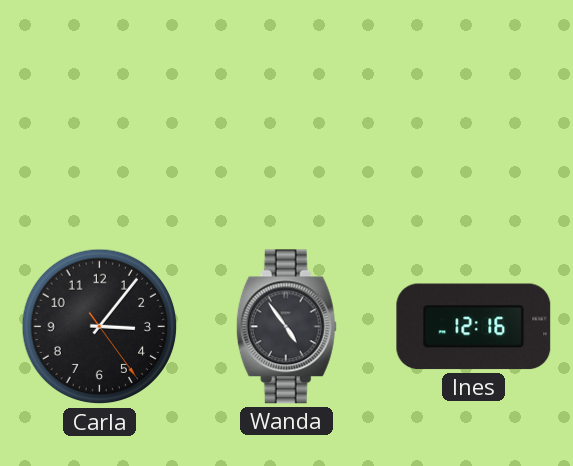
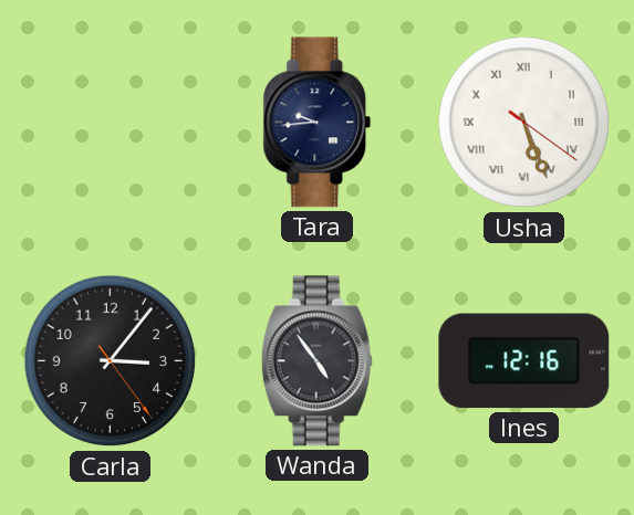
Tara: none -> 9:44 (318, 123)
Usha: none -> 5:26 (524, 123)
